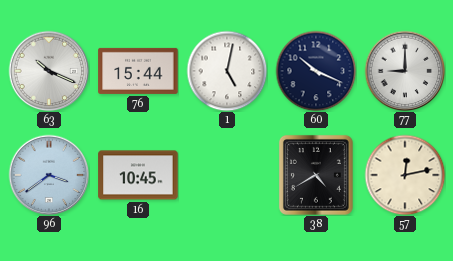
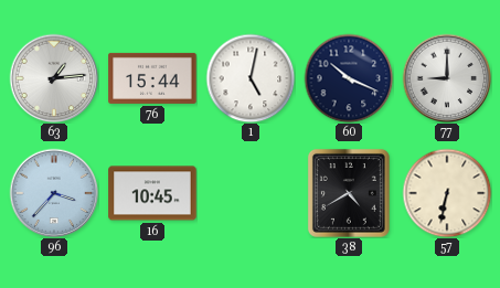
63: 10:19 -> 1:14 (54, 78)
96: 3:39 -> 3:37 (54, 193)
57: 12:13 -> 6:32 (447, 193)
